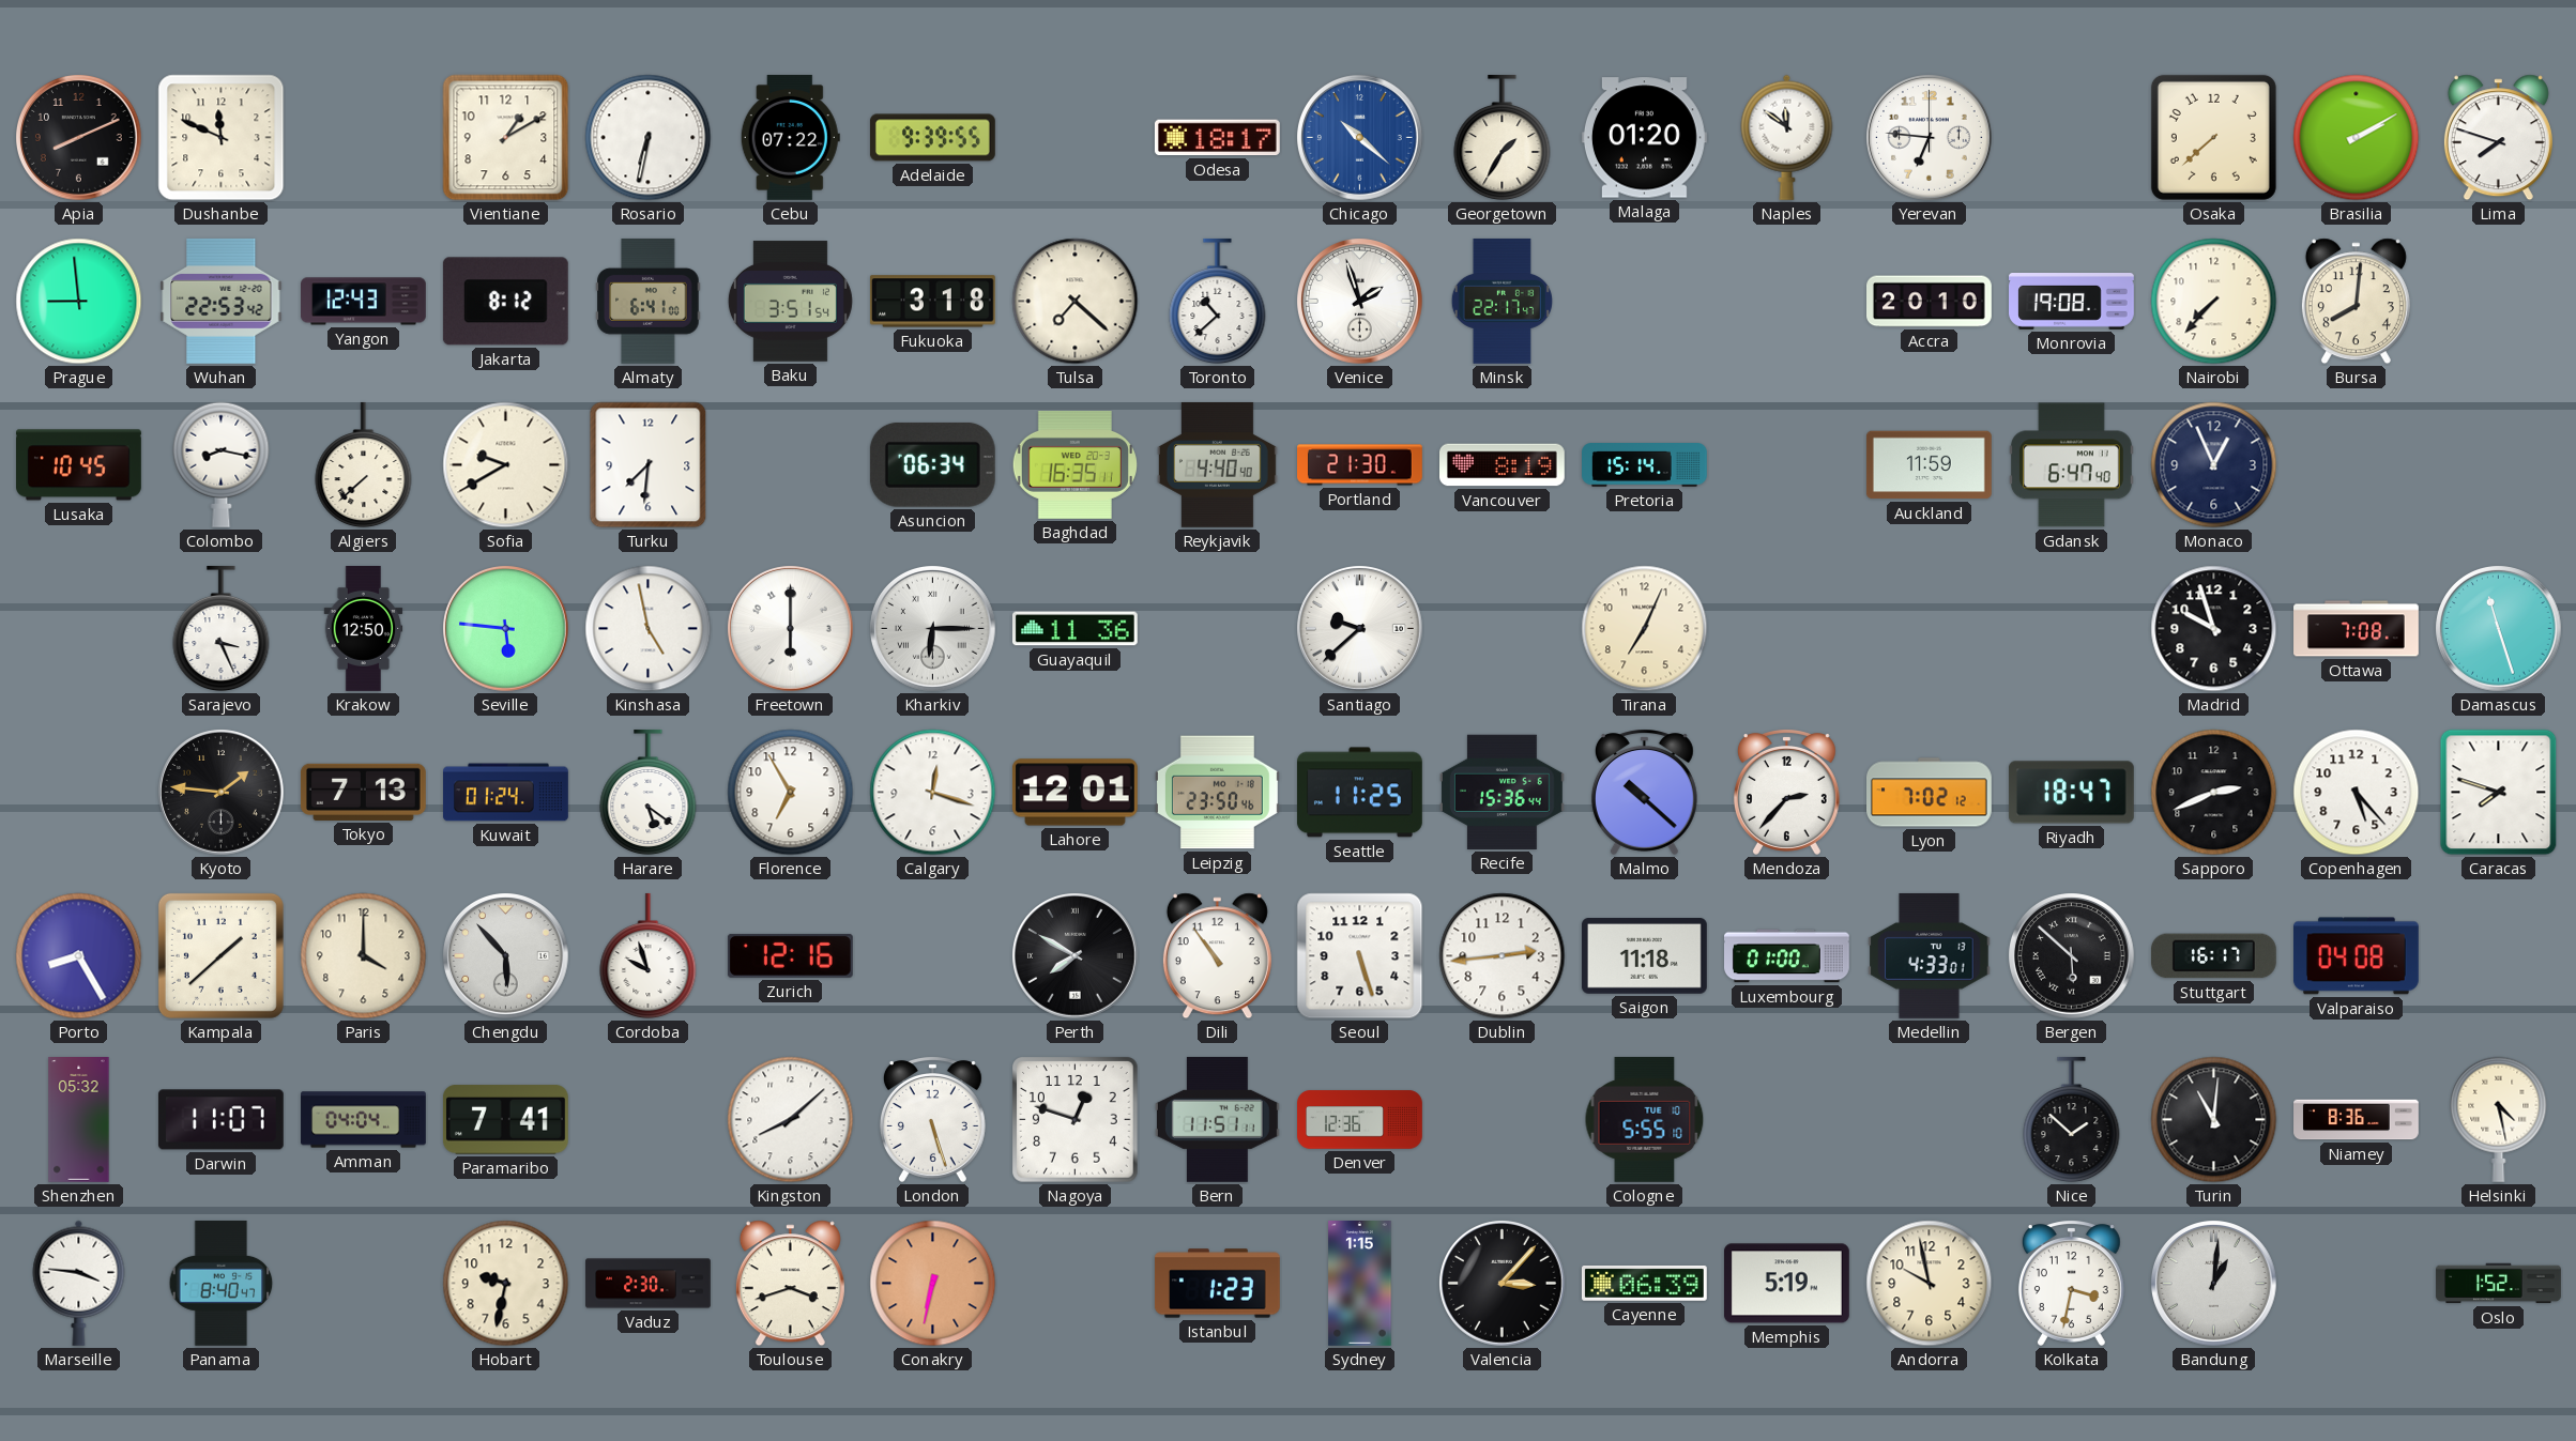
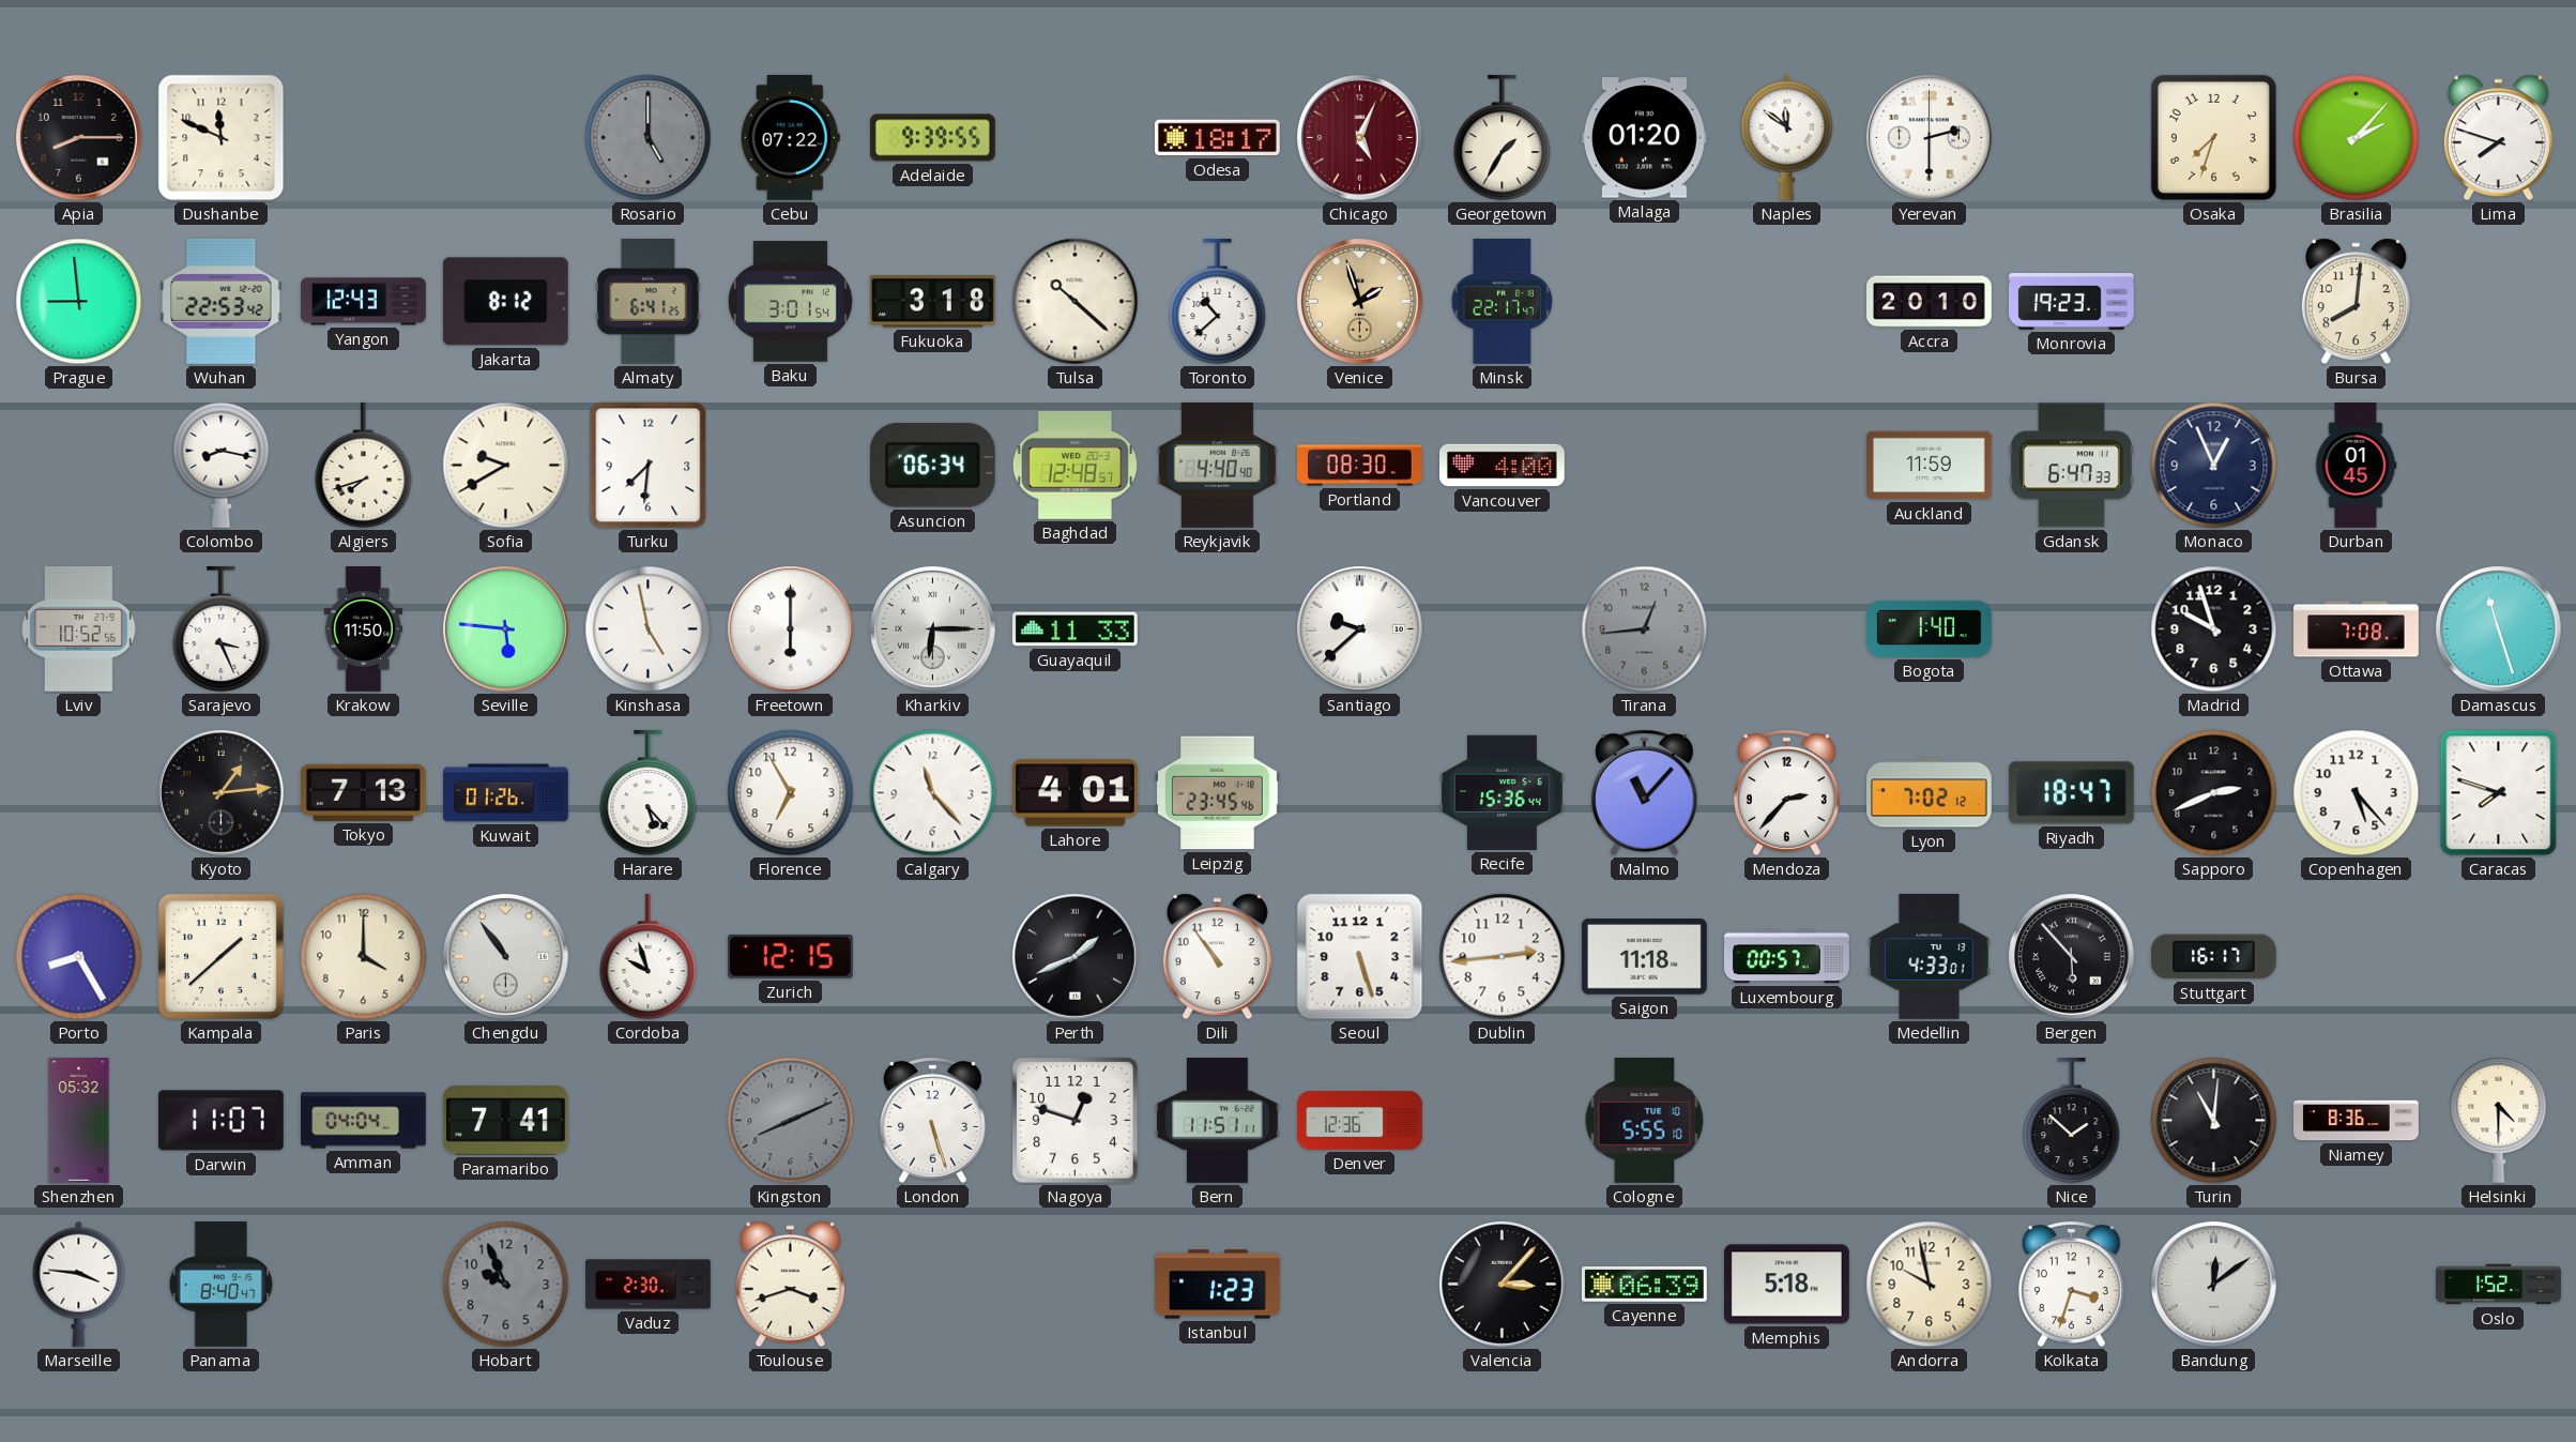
Apia: 8:11 -> 8:15 (79, 138)
Vientiane: 1:10 -> none (506, 138)
Rosario: 6:32 -> 5:00 (649, 138)
Rosario dial: white -> grey (649, 138)
Chicago: 10:22 -> 5:04 (1360, 138)
Chicago dial: blue -> burgundy (1360, 138)
Yerevan: 6:46 -> 2:30 (1930, 138)
Osaka: 7:38 -> 7:33 (2213, 137)
Brasilia: 2:10 -> 2:07 (2357, 138)
Almaty: 6:41:00 -> 6:41:25 (649, 301)
Baku: 3:51 -> 3:01 (790, 302)
Tulsa: 7:22 -> 10:22 (1076, 302)
Venice dial: white -> champagne (1360, 302)
Monrovia: 19:08 -> 19:23 (2072, 302)
Nairobi: 7:37 -> none (2214, 302)
Lusaka: 10:45 -> none (79, 465)
Algiers: 7:38 -> 7:42 (364, 466)
Baghdad: 16:35 -> 12:48 (1074, 465)
Portland: 21:30 -> 08:30 (1360, 466)
Vancouver: 8:19 -> 4:00 (1503, 466)
Pretoria: 15:14 -> none (1645, 465)
Gdansk: 6:47:40 -> 6:47:33 (2071, 466)
Durban: none -> 01:45 (2356, 466)
Lviv: none -> 10:52 (79, 629)
Krakow: 12:50 -> 11:50 (364, 629)
Guayaquil: 11:36 -> 11:33 (1074, 629)
Tirana: 7:04 -> 12:44 (1645, 629)
Tirana dial: cream -> grey (1645, 629)
Bogota: none -> 1:40 (1930, 628)
Kyoto: 1:46 -> 1:14 (222, 793)
Kuwait: 01:24 -> 01:26 (506, 793)
Harare: 5:21 -> 5:23 (649, 793)
Calgary: 12:18 -> 11:23 (933, 793)
Lahore: 12:01 -> 4:01 (1074, 793)
Leipzig: 23:50 -> 23:45 (1217, 793)
Seattle: 11:25 -> none (1359, 793)
Malmo: 10:22 -> 11:07 (1644, 792)
Chengdu: 5:53 -> 10:54 (506, 957)
Zurich: 12:16 -> 12:15 (790, 956)
Perth: 7:50 -> 1:41 (1076, 957)
Luxembourg: 01:00 -> 00:57 (1787, 957)
Bergen: 5:52 -> 5:53 (2072, 957)
Valparaiso: 04:08 -> none (2356, 956)
Kingston: 8:08 -> 8:11 (791, 1121)
Kingston dial: white -> grey (791, 1121)
Helsinki: 4:28 -> 4:30 (2499, 1120)
Hobart: 9:32 -> 9:56 (506, 1285)
Hobart dial: cream -> grey (506, 1285)
Conakry: 6:32 -> none (933, 1284)
Sydney: 1:15 -> none (1360, 1284)
Memphis: 5:19 -> 5:18 (1786, 1285)
Kolkata: 3:32 -> 3:33 (2071, 1284)
Bandung: 1:01 -> 12:09 (2214, 1285)
